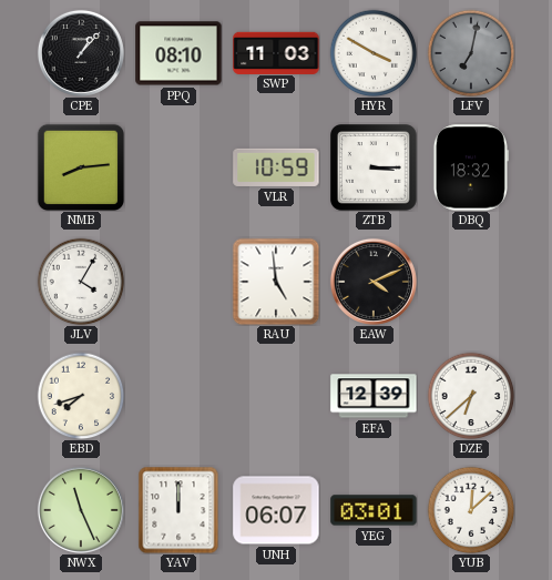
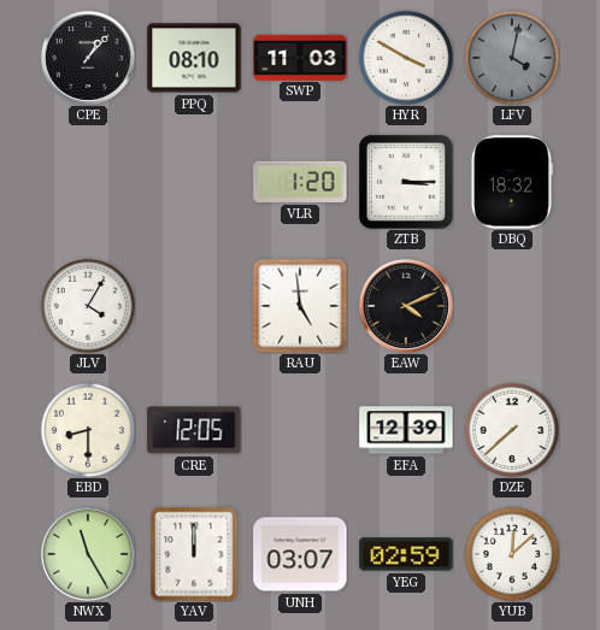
LFV: 7:02 -> 4:02 (512, 58)
NMB: 8:14 -> none (80, 166)
VLR: 10:59 -> 1:20 (300, 182)
EBD: 7:42 -> 8:30 (88, 430)
CRE: none -> 12:05 (194, 430)
DZE: 6:38 -> 7:38 (512, 430)
NWX: 11:26 -> 11:25 (88, 554)
UNH: 06:07 -> 03:07 (300, 554)
YEG: 03:01 -> 02:59 (406, 554)
